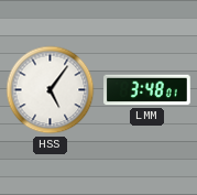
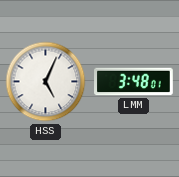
HSS: 5:06 -> 5:04 (46, 82)
